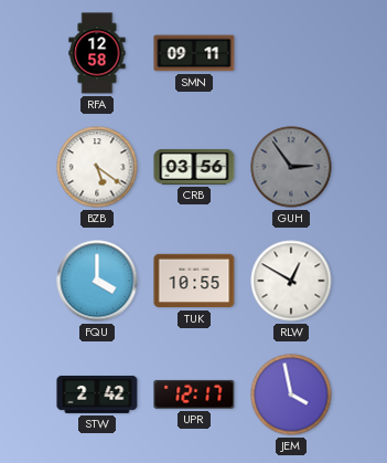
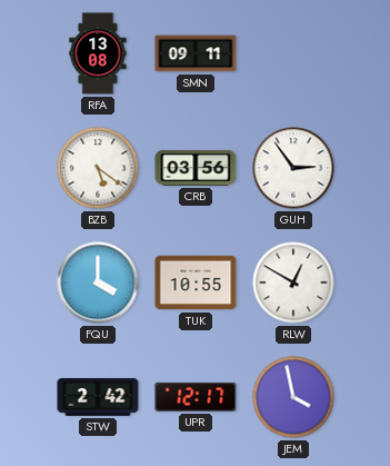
RFA: 12:58 -> 13:08 (98, 53)
GUH dial: grey -> white (293, 168)
